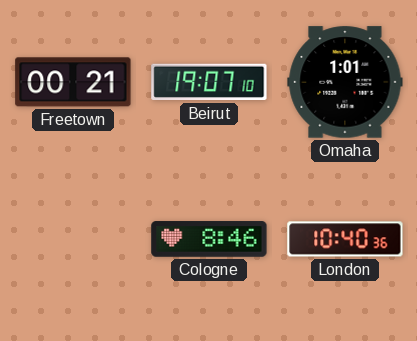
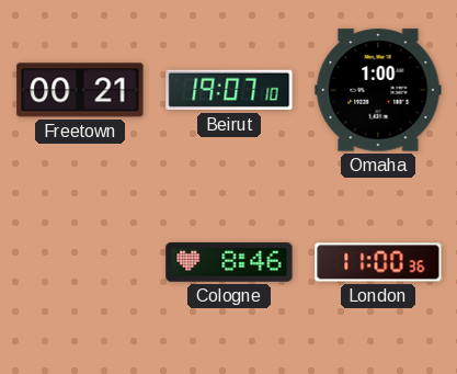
Omaha: 1:01 -> 1:00 (378, 90)
London: 10:40 -> 11:00 (378, 262)
